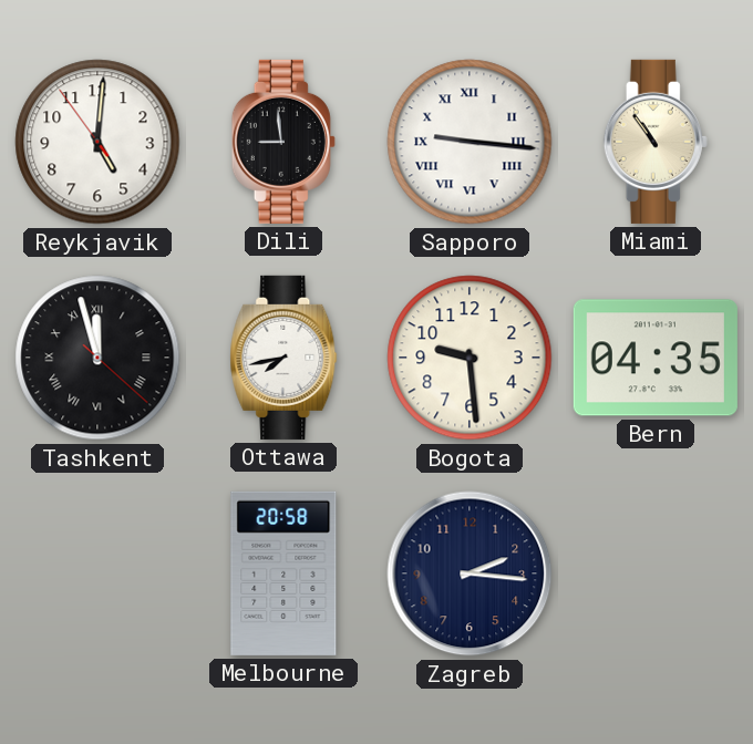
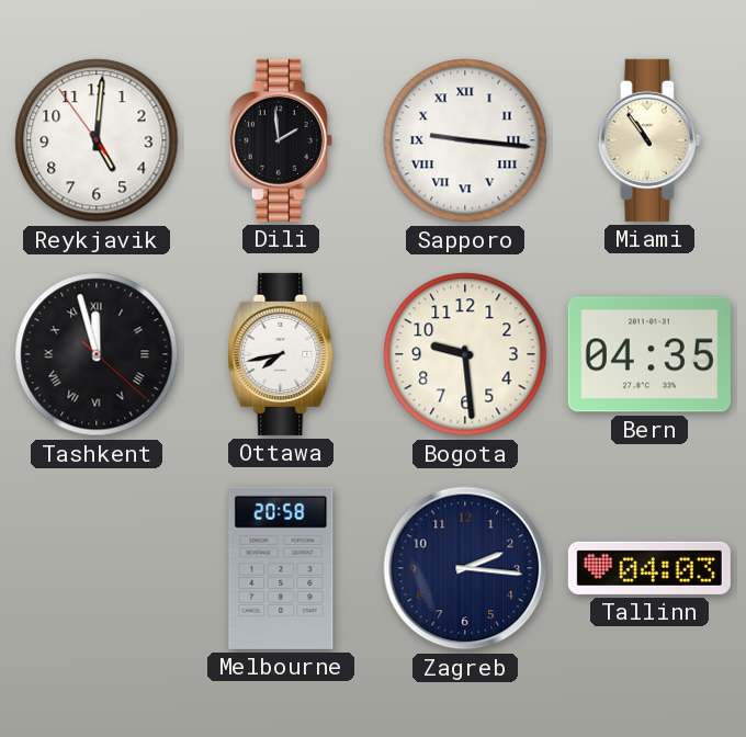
Dili: 8:59 -> 1:59 (281, 140)
Tallinn: none -> 04:03 (649, 568)
